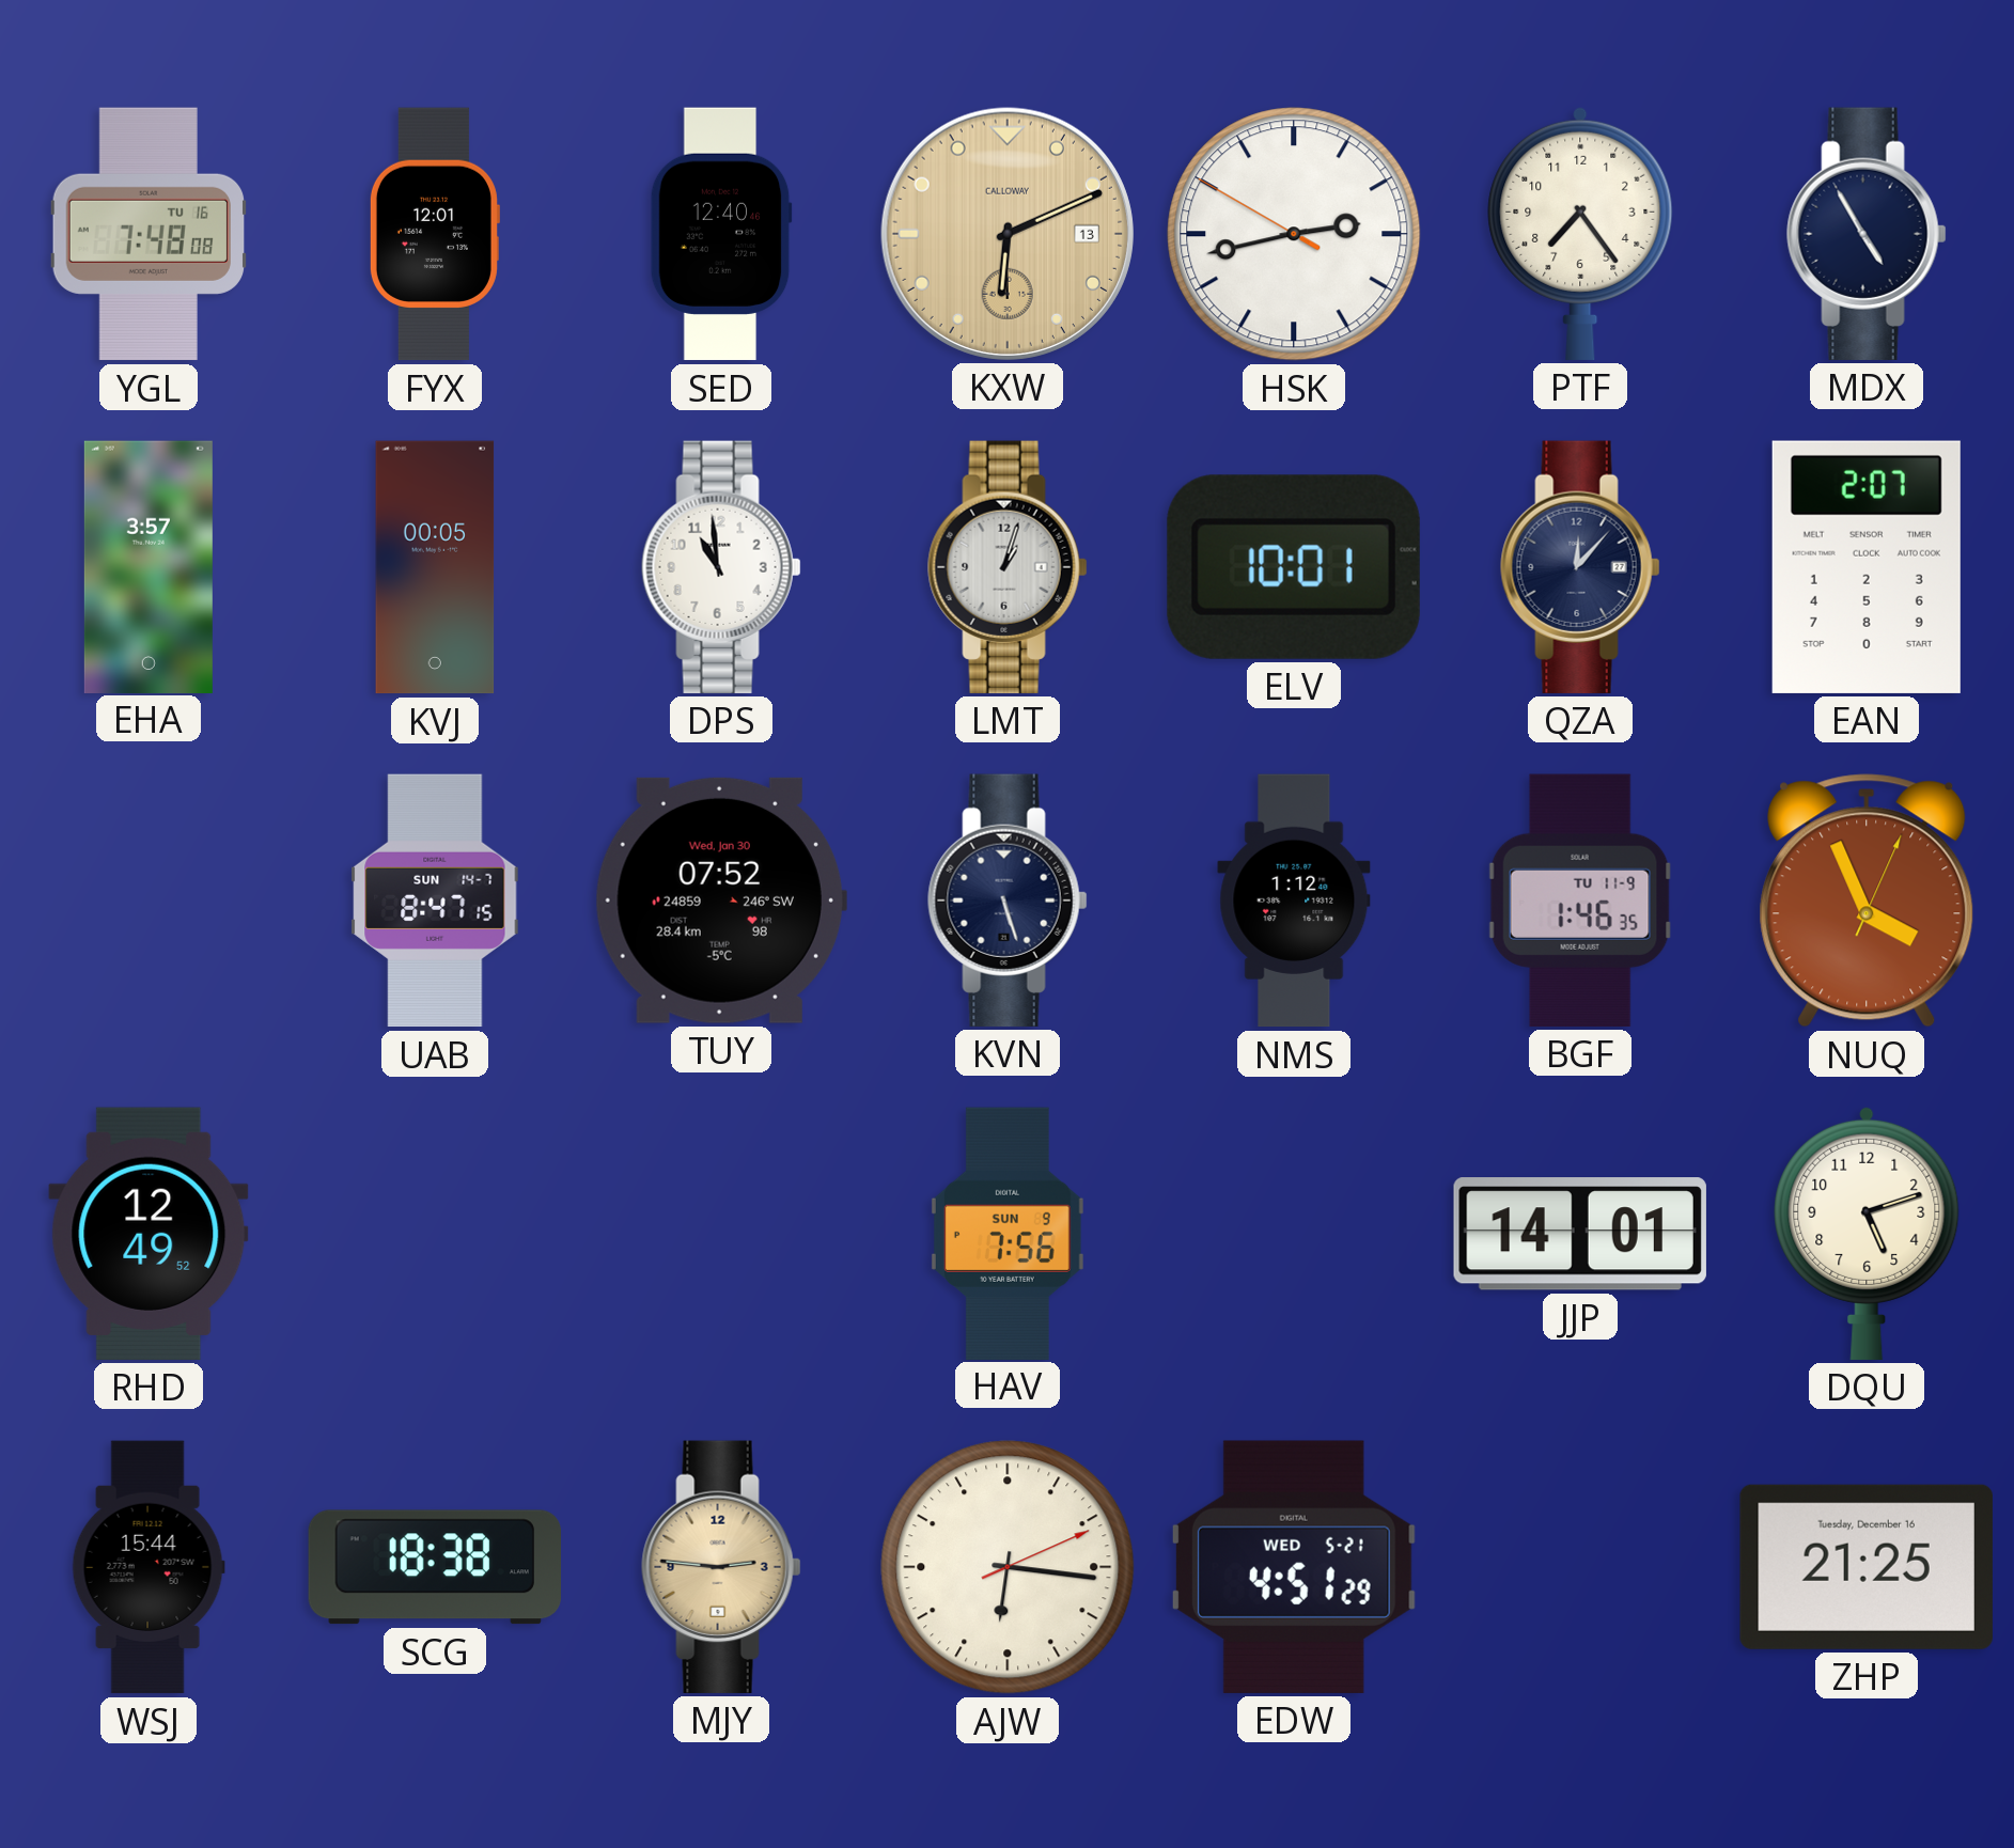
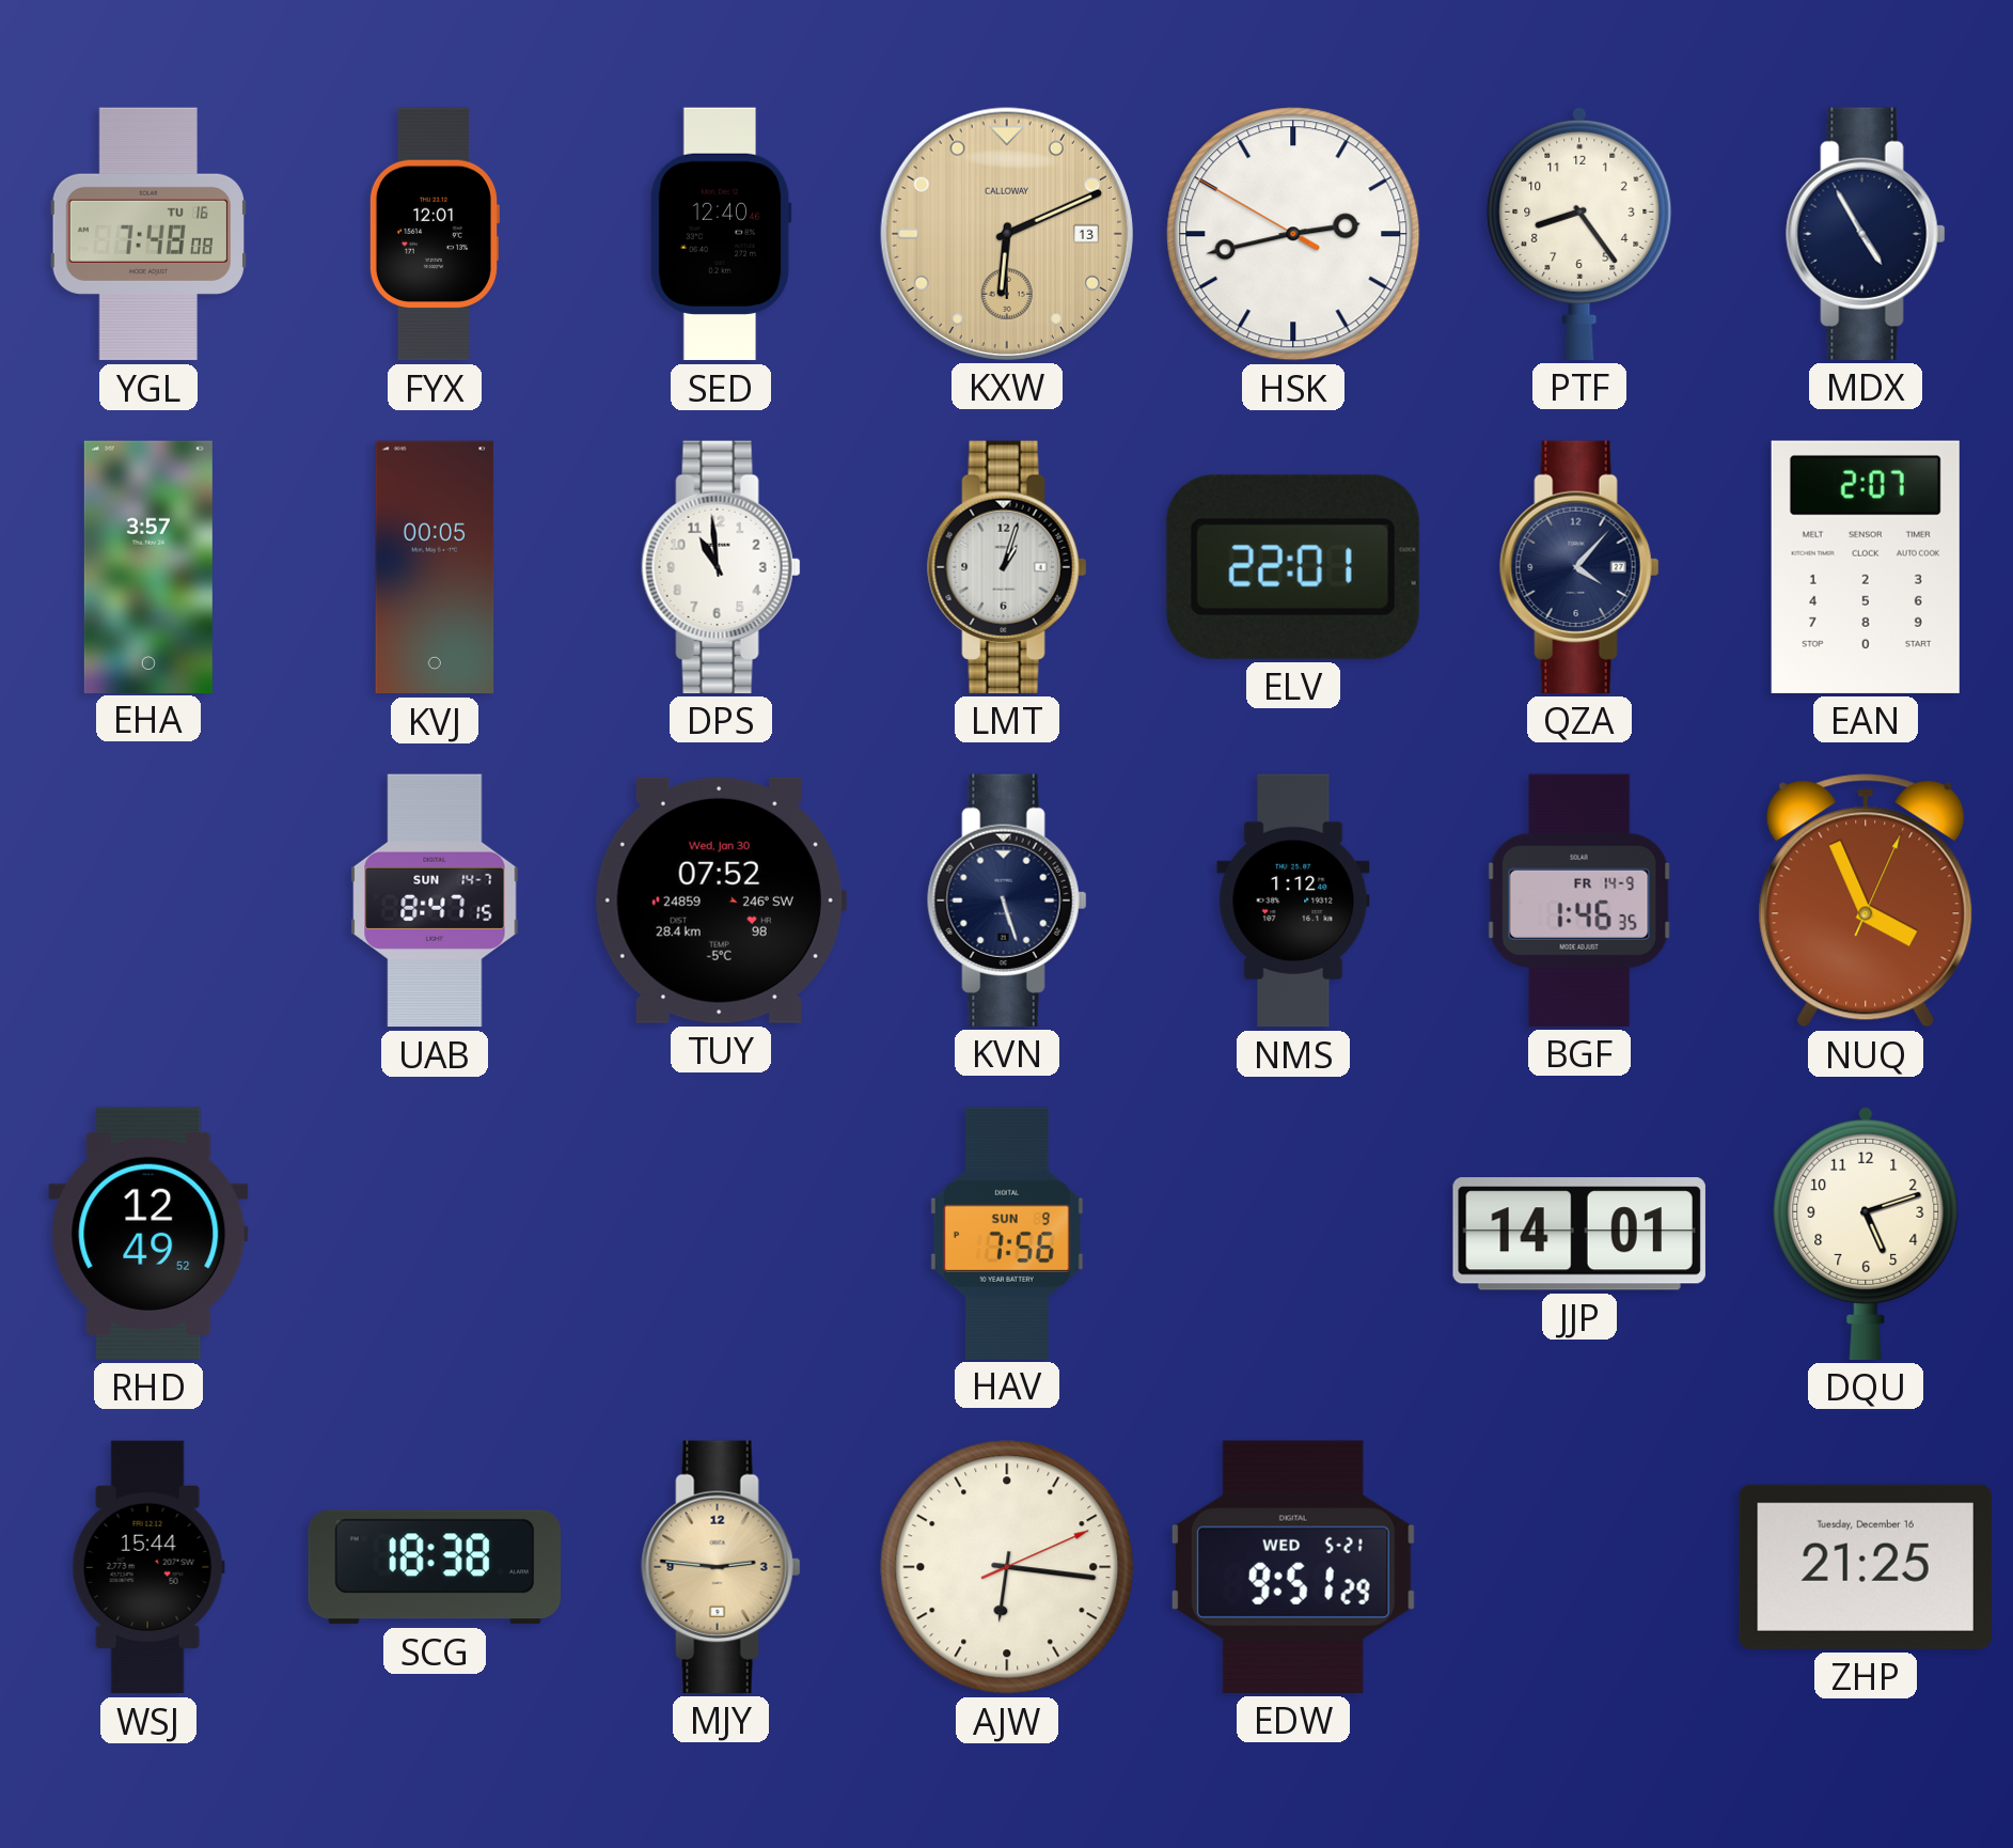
PTF: 7:24 -> 8:24 (1579, 233)
ELV: 10:01 -> 22:01 (1293, 567)
QZA: 12:07 -> 4:07 (1579, 567)
BGF date: TU 11-9 -> FR 14-9 (1579, 900)
EDW: 4:51 -> 9:51 (1293, 1567)
